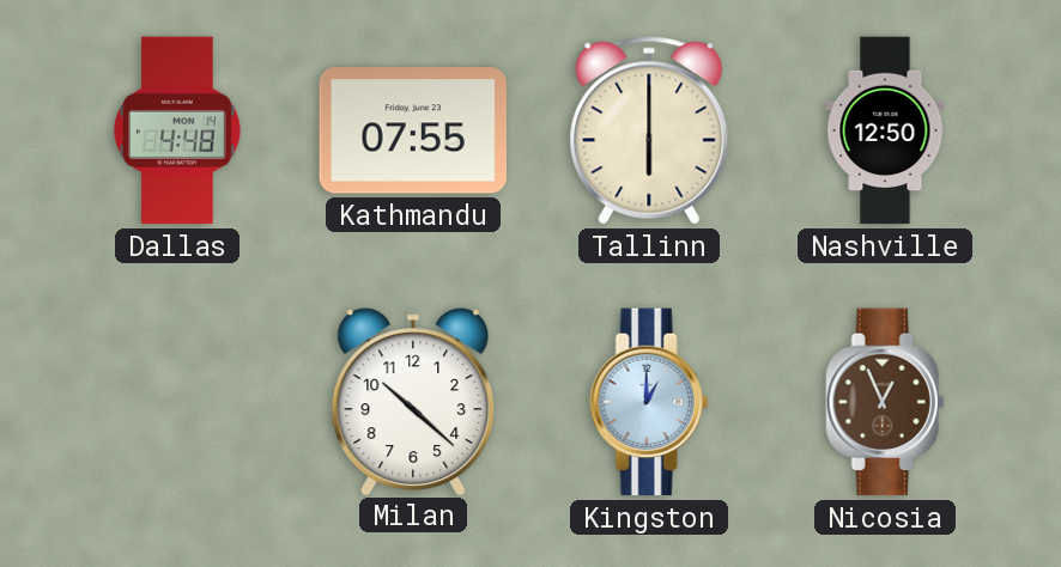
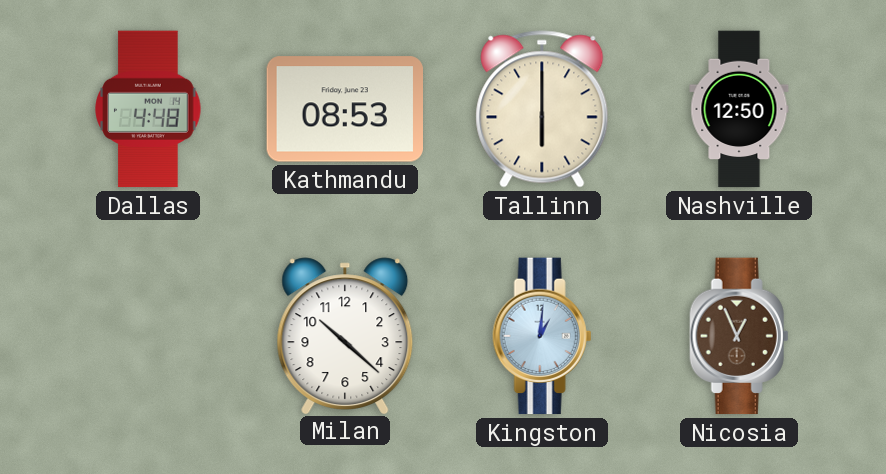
Kathmandu: 07:55 -> 08:53 (344, 109)
Kingston: 1:00 -> 1:01 (542, 336)
